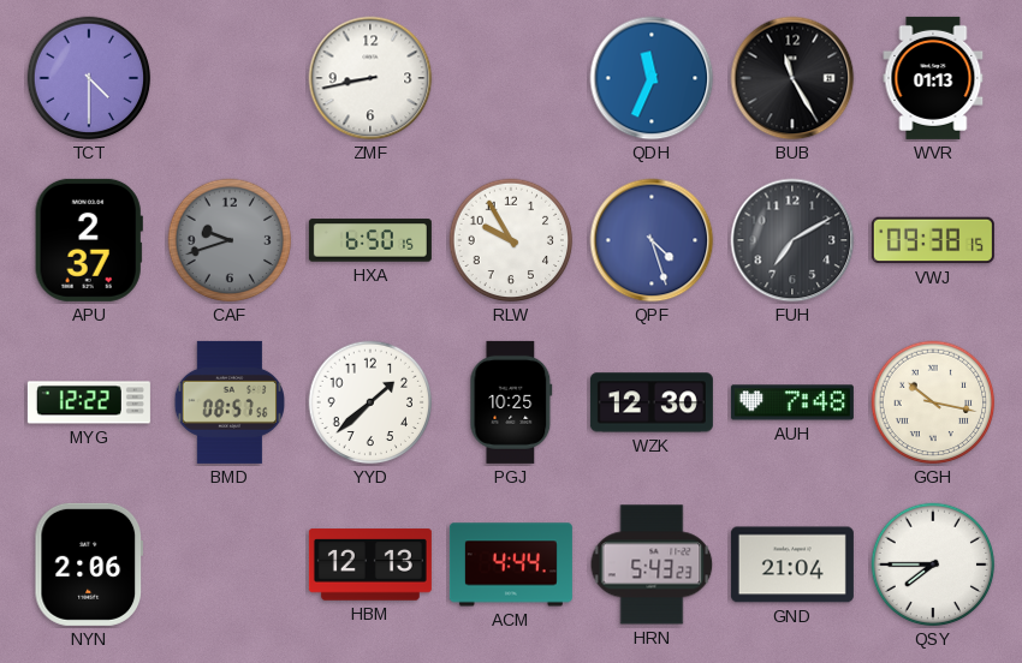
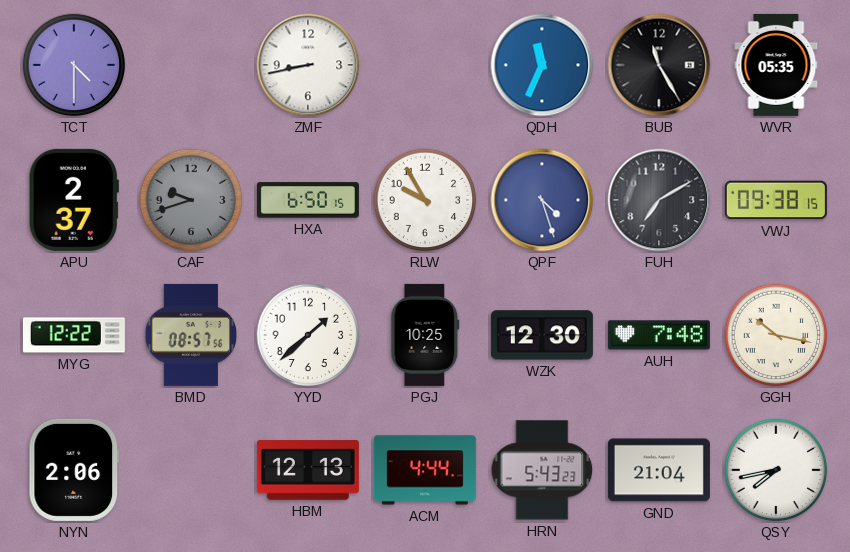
WVR: 01:13 -> 05:35 (776, 65)
QSY: 7:45 -> 7:43 (776, 470)
